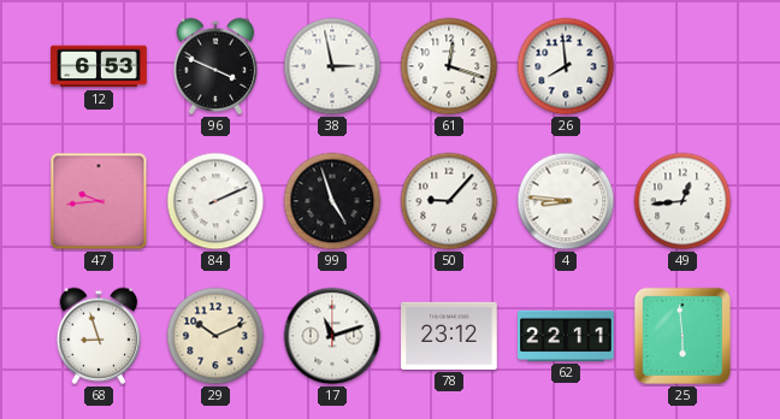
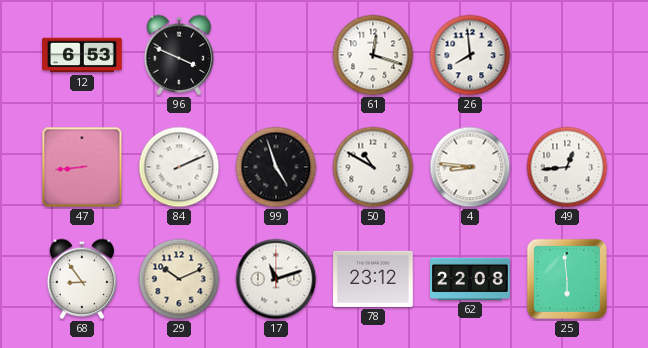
38: 2:58 -> none (332, 66)
47: 9:44 -> 8:44 (82, 167)
50: 9:07 -> 10:50 (373, 167)
68: 8:57 -> 8:54 (82, 279)
62: 22:11 -> 22:08 (470, 279)
